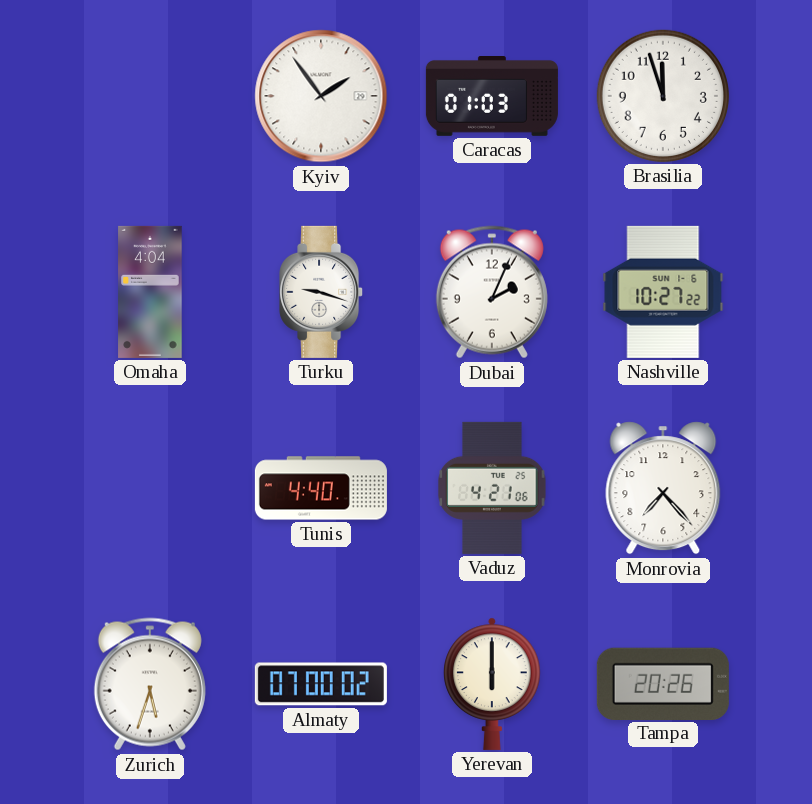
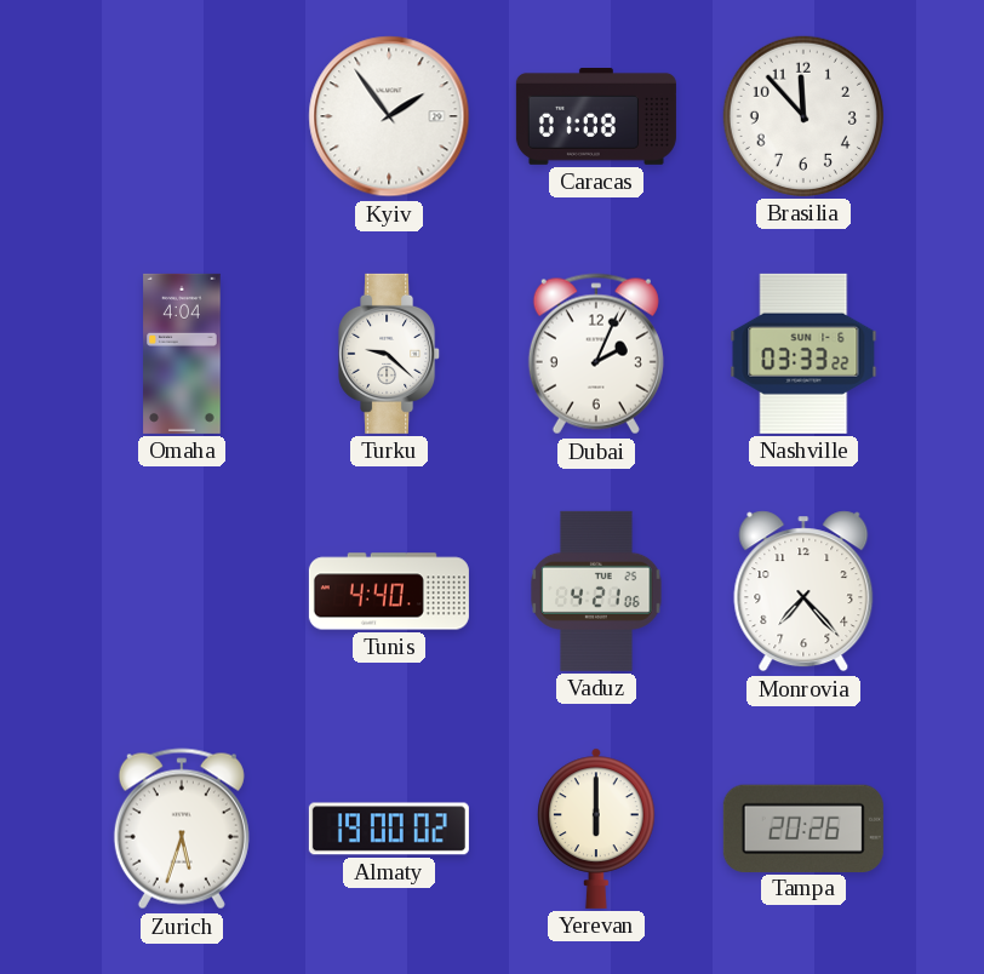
Caracas: 01:03 -> 01:08 (596, 118)
Brasilia: 11:57 -> 11:53 (803, 116)
Turku: 9:18 -> 9:22 (390, 354)
Nashville: 10:27 -> 03:33 (803, 354)
Almaty: 07:00 -> 19:00 (389, 829)
